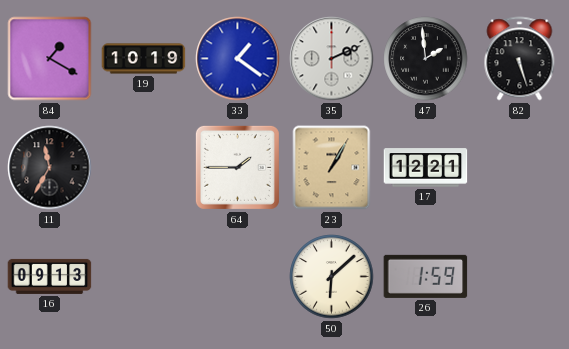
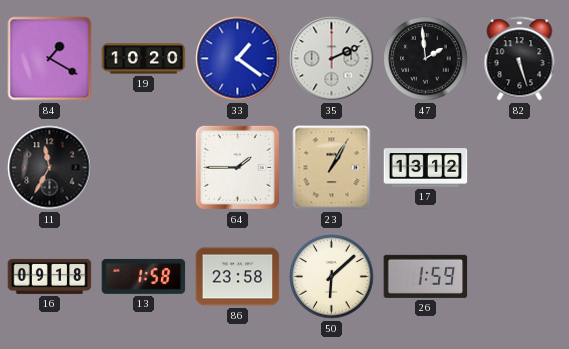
19: 10:19 -> 10:20 (144, 59)
17: 12:21 -> 13:12 (426, 168)
16: 09:13 -> 09:18 (50, 276)
13: none -> 1:58 (144, 276)
86: none -> 23:58 (238, 277)
